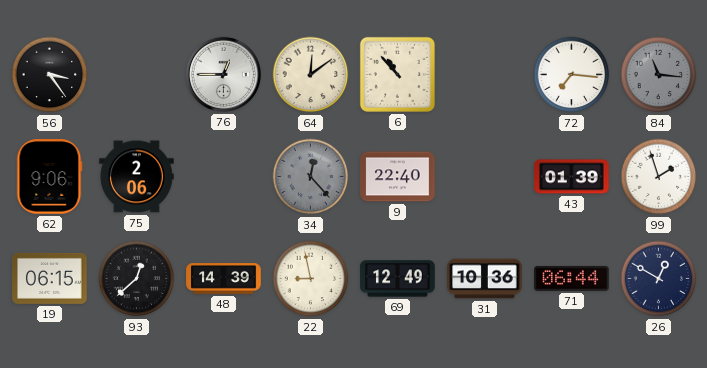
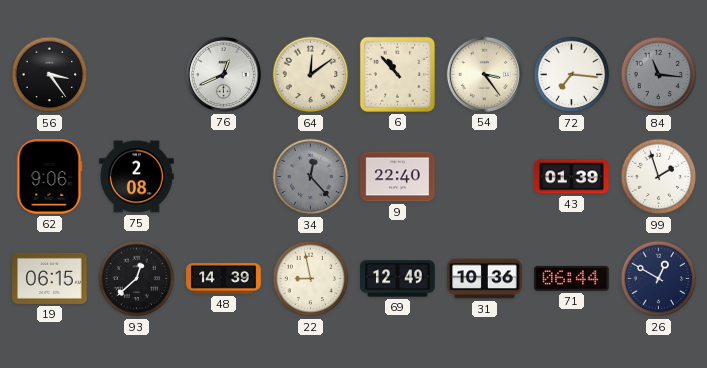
76: 12:45 -> 12:41 (223, 74)
54: none -> 3:24 (484, 74)
75: 2:06 -> 2:08 (137, 177)
